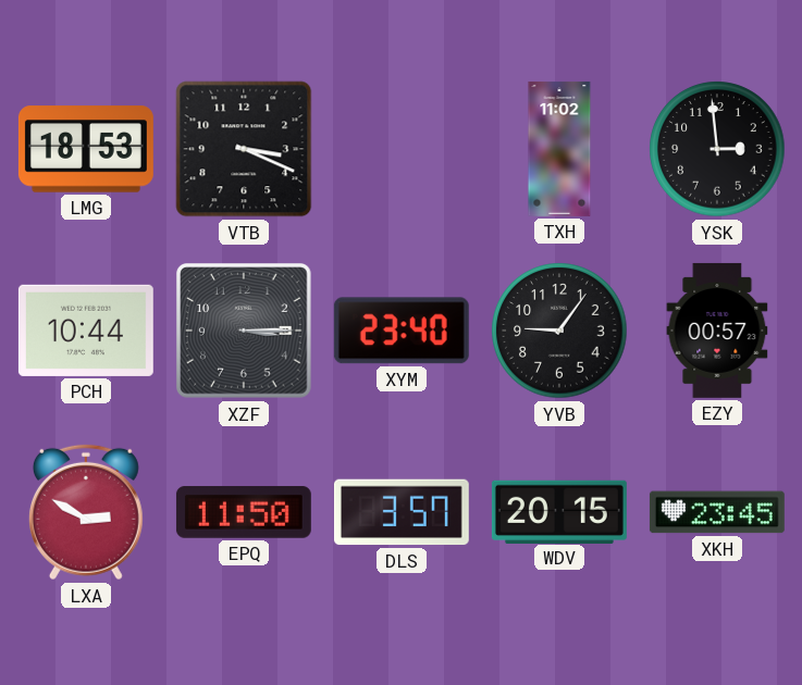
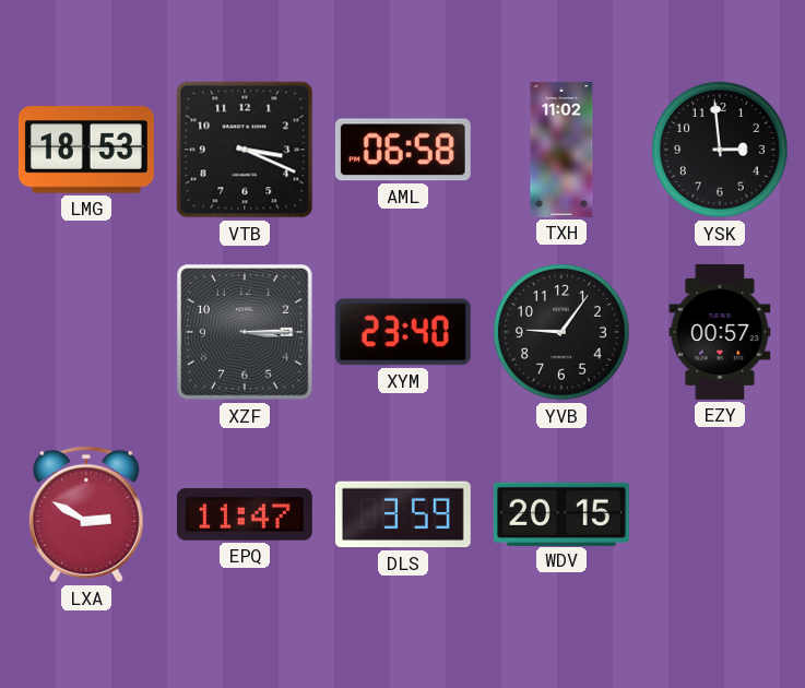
AML: none -> 06:58 (403, 150)
PCH: 10:44 -> none (86, 331)
EPQ: 11:50 -> 11:47 (245, 514)
DLS: 3:57 -> 3:59 (403, 514)
XKH: 23:45 -> none (717, 512)
